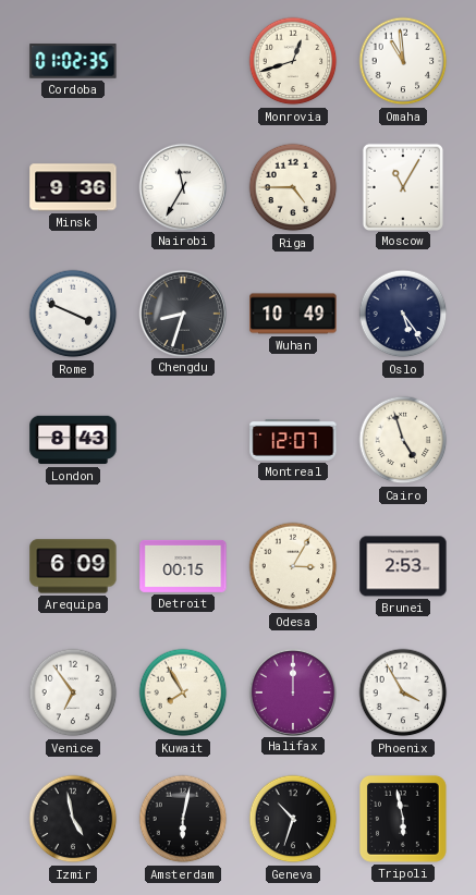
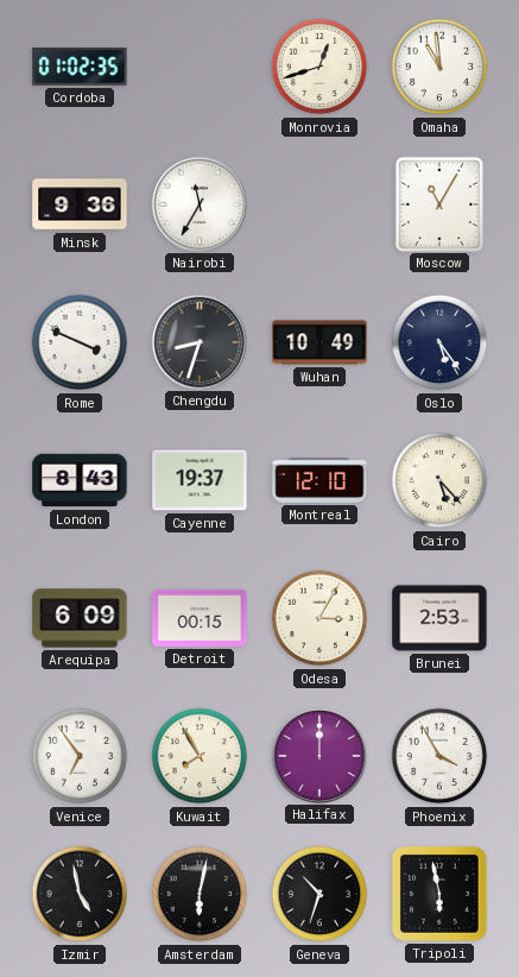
Riga: 4:45 -> none (293, 187)
Cayenne: none -> 19:37 (200, 480)
Montreal: 12:07 -> 12:10 (319, 480)
Cairo: 4:57 -> 5:23 (439, 480)
